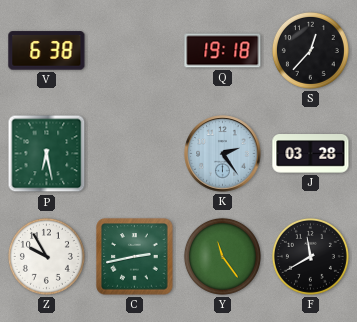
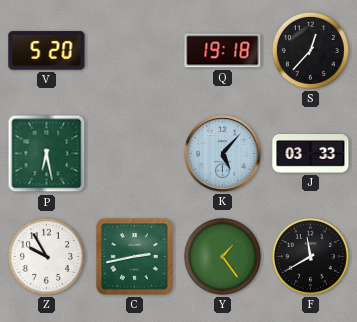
V: 6:38 -> 5:20 (47, 51)
K: 2:24 -> 5:07 (223, 154)
J: 03:28 -> 03:33 (311, 154)
Y: 11:24 -> 1:24 (222, 256)
